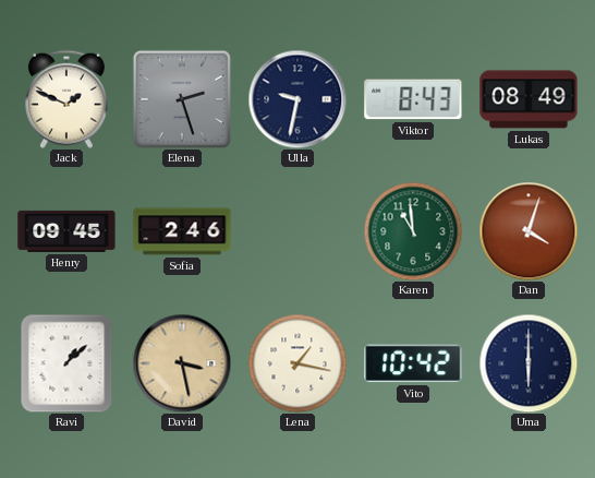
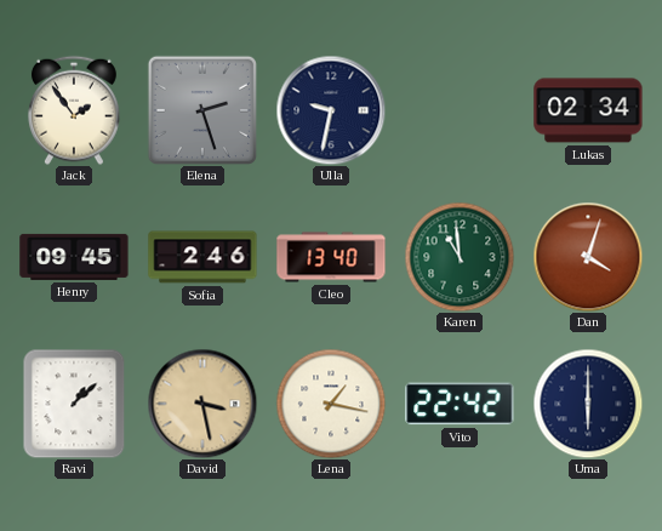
Jack: 1:49 -> 1:54 (74, 110)
Viktor: 8:43 -> none (413, 99)
Lukas: 08:49 -> 02:34 (588, 110)
Cleo: none -> 13:40 (331, 257)
Vito: 10:42 -> 22:42 (460, 404)
